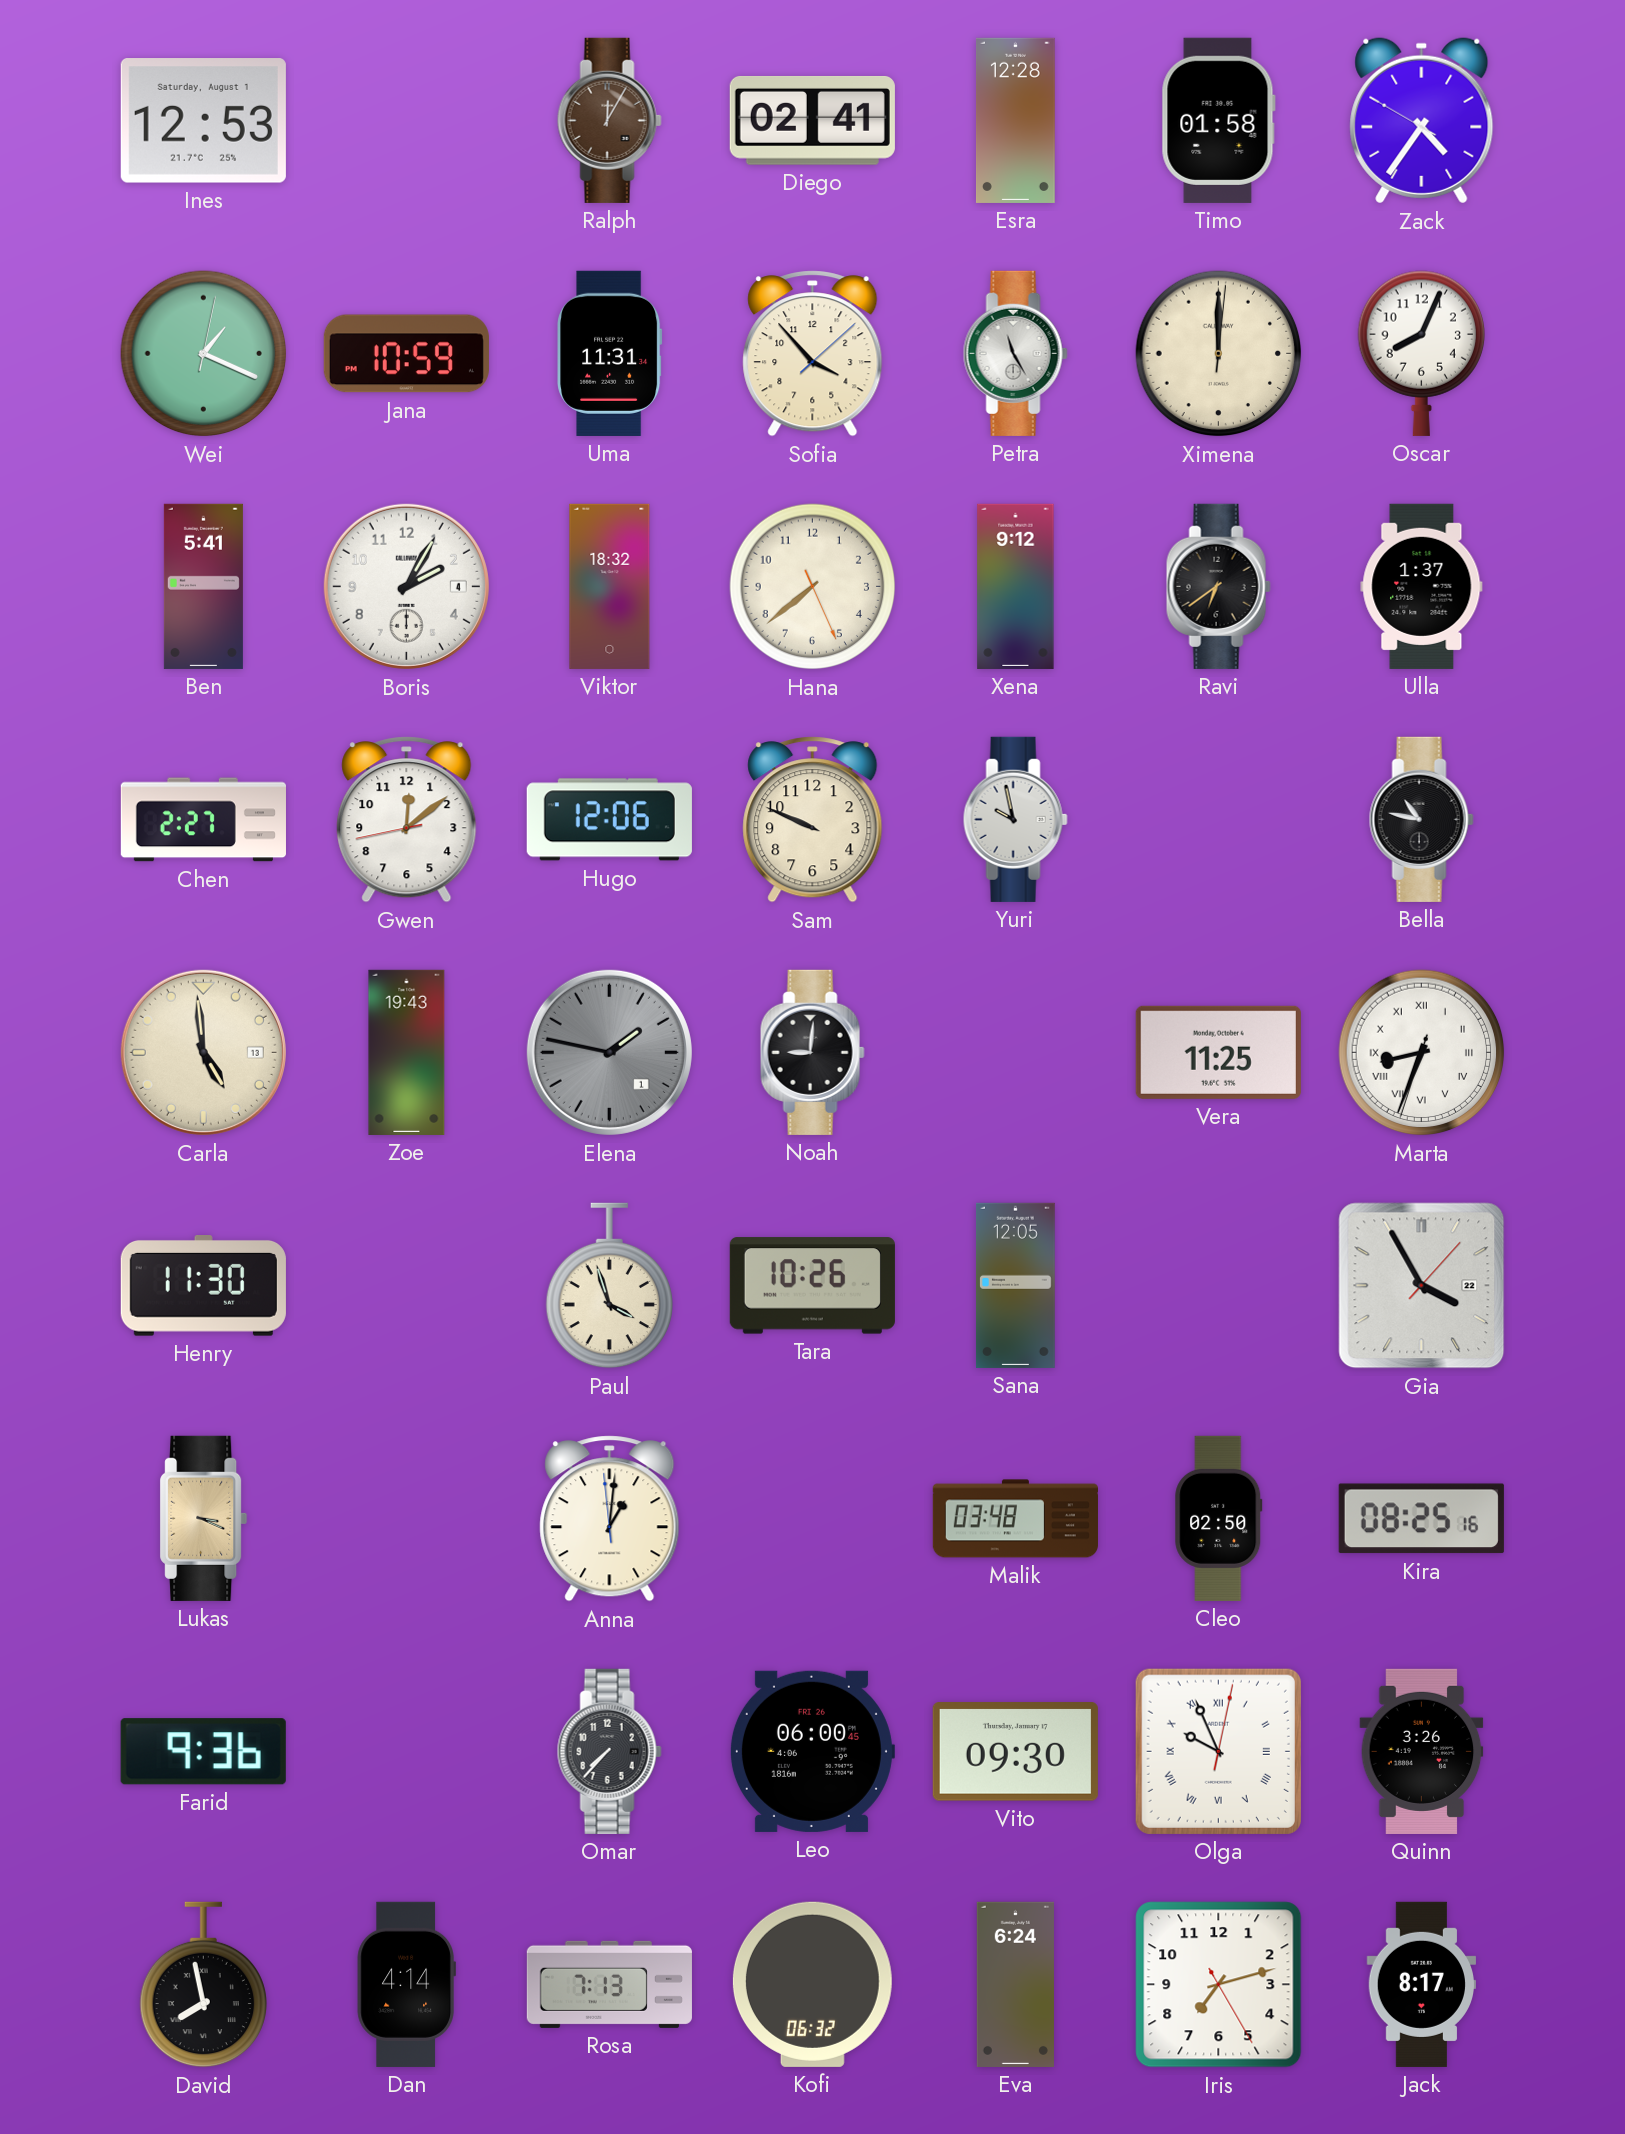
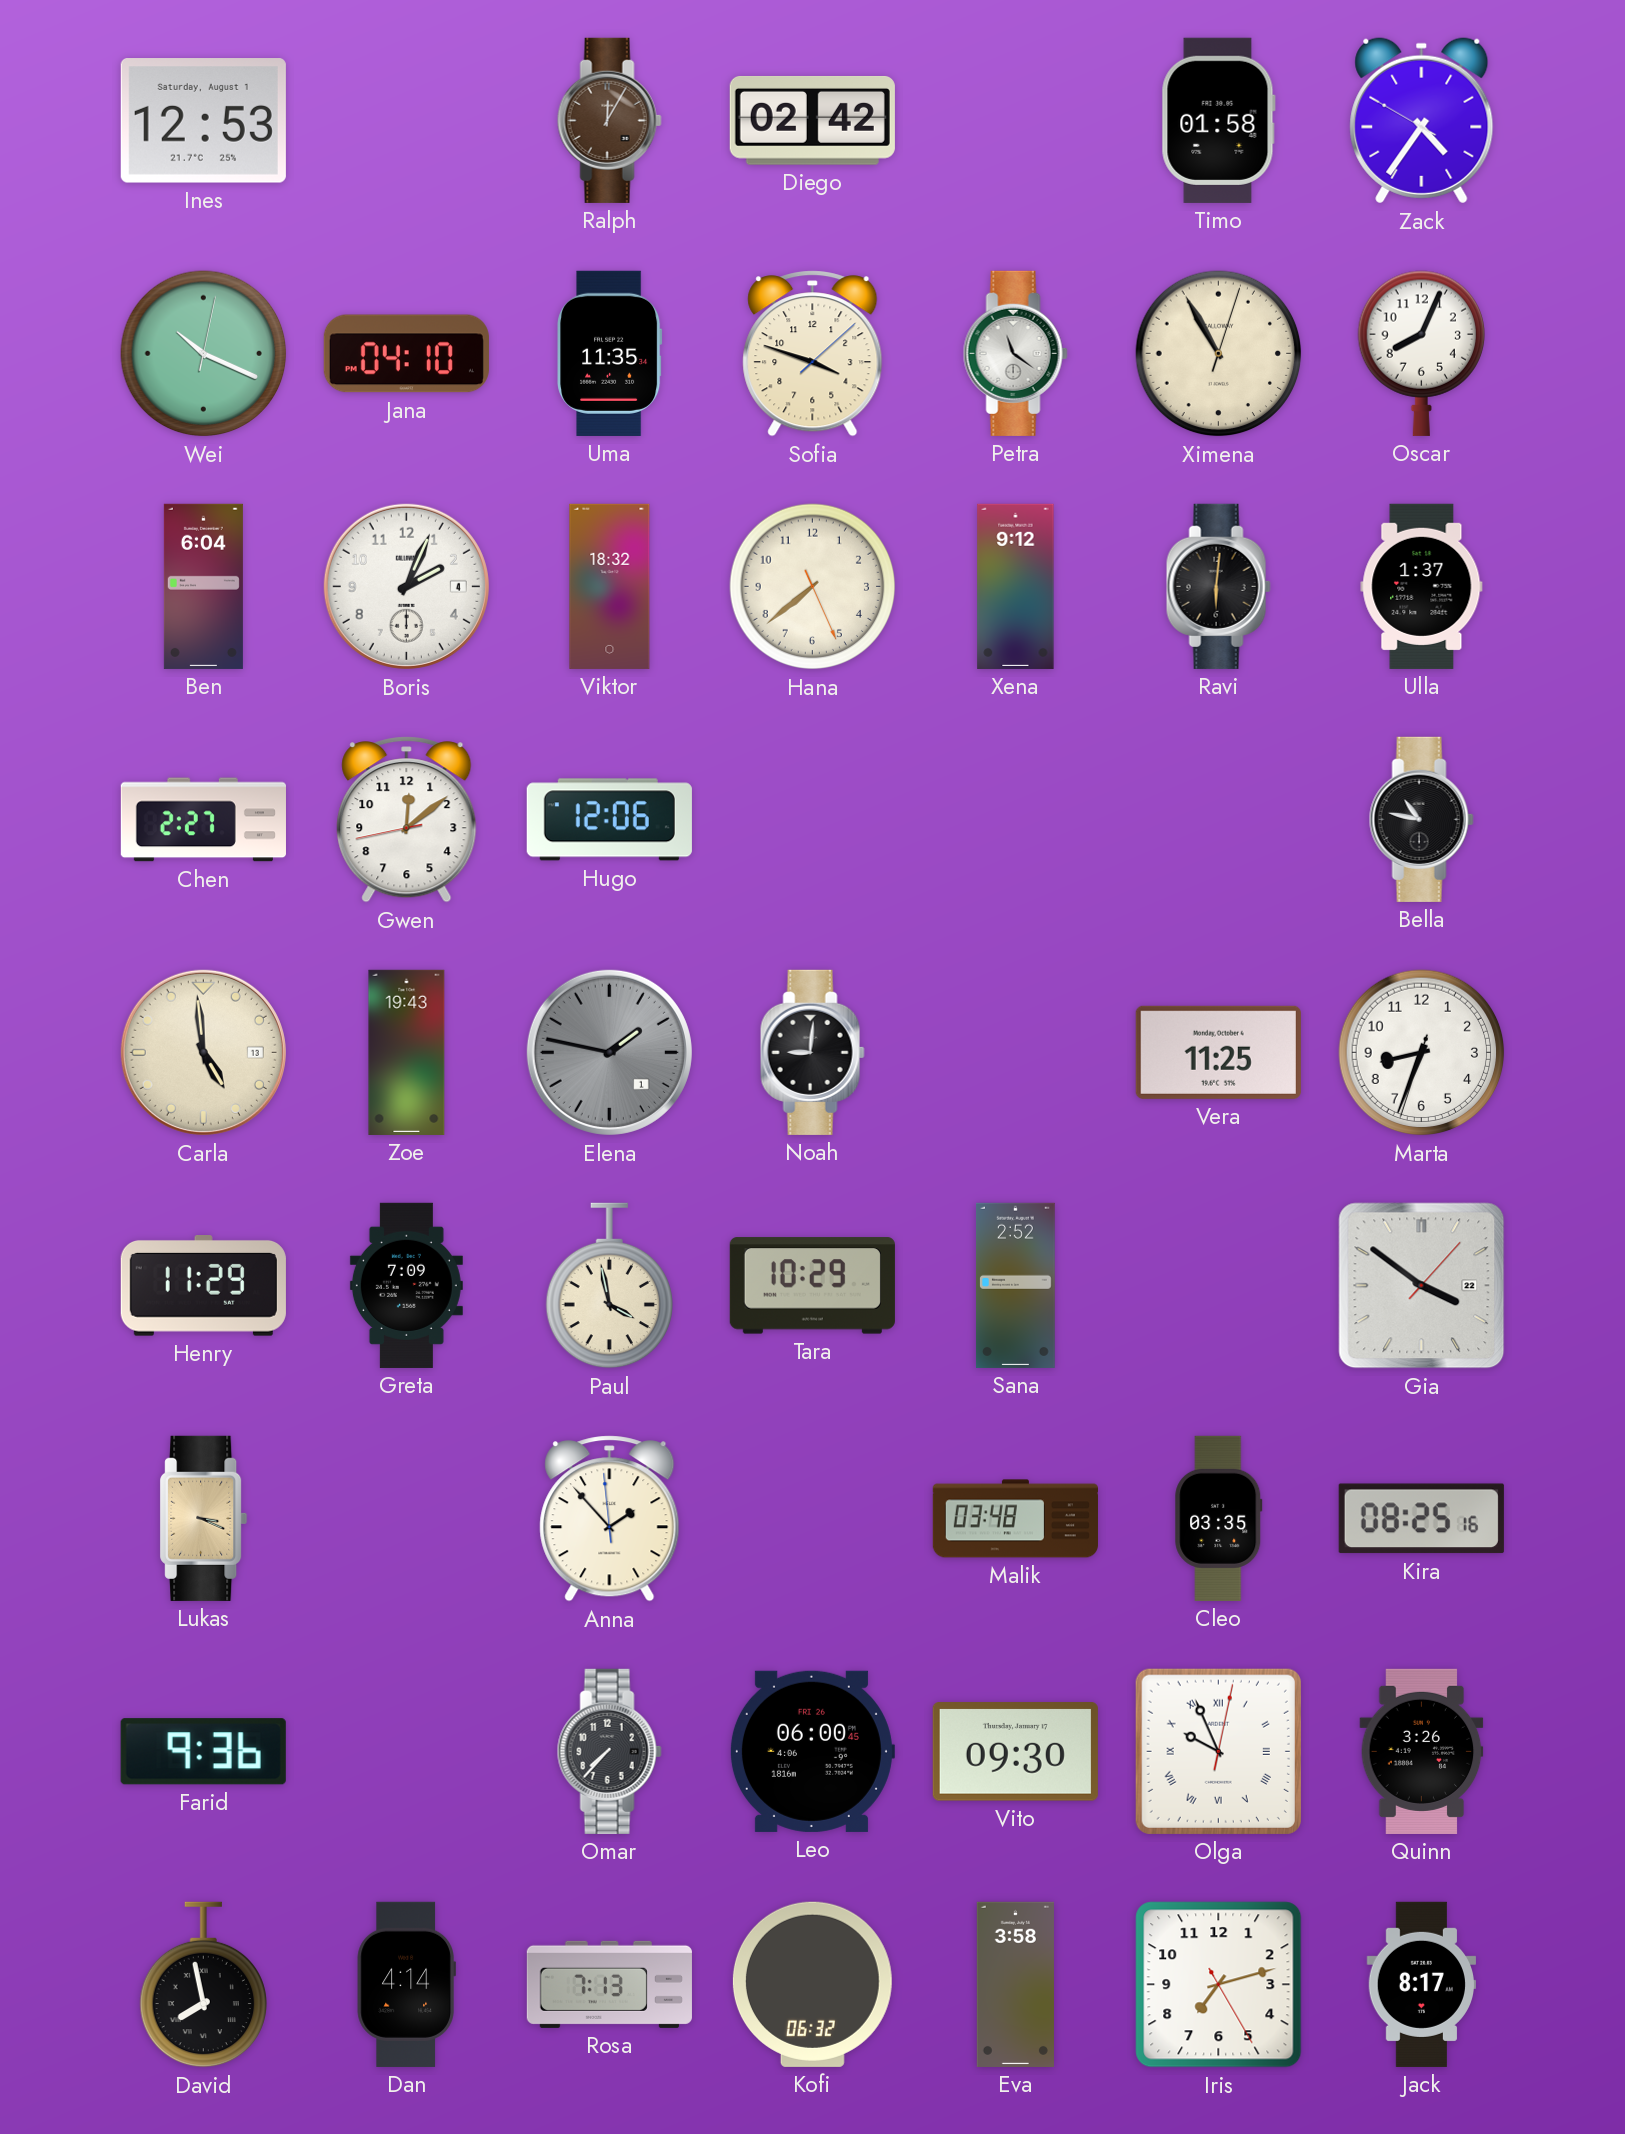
Diego: 02:41 -> 02:42 (812, 120)
Esra: 12:28 -> none (1015, 120)
Wei: 1:19 -> 10:19 (204, 354)
Jana: 10:59 -> 04:10 (406, 354)
Uma: 11:31 -> 11:35 (610, 353)
Sofia: 3:53 -> 3:48 (813, 354)
Petra: 11:25 -> 11:21 (1015, 353)
Ximena: 12:00 -> 10:55 (1219, 354)
Ben: 5:41 -> 6:04 (203, 586)
Boris: 2:05 -> 2:04 (406, 586)
Ravi: 6:39 -> 6:01 (1218, 586)
Sam: 9:49 -> none (813, 820)
Yuri: 9:58 -> none (1015, 819)
Marta numerals: Roman -> Arabic (1422, 1053)
Henry: 11:30 -> 11:29 (203, 1286)
Greta: none -> 7:09 (406, 1285)
Paul: 3:57 -> 3:58 (609, 1286)
Tara: 10:26 -> 10:29 (812, 1286)
Sana: 12:05 -> 2:52 (1015, 1285)
Gia: 3:55 -> 3:51 (1422, 1286)
Anna: 1:00 -> 1:52 (610, 1519)
Cleo: 02:50 -> 03:35 (1219, 1518)
Eva: 6:24 -> 3:58 (1015, 1984)
